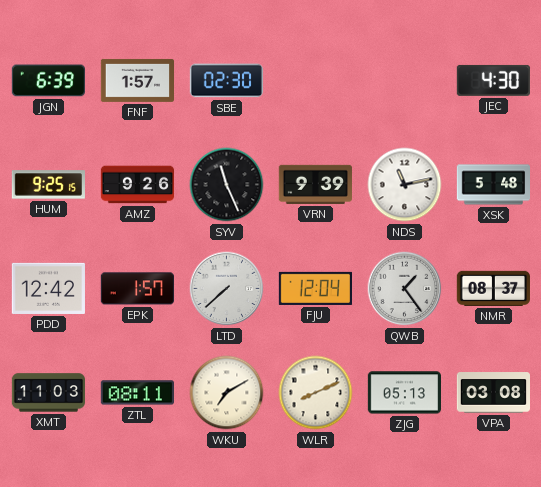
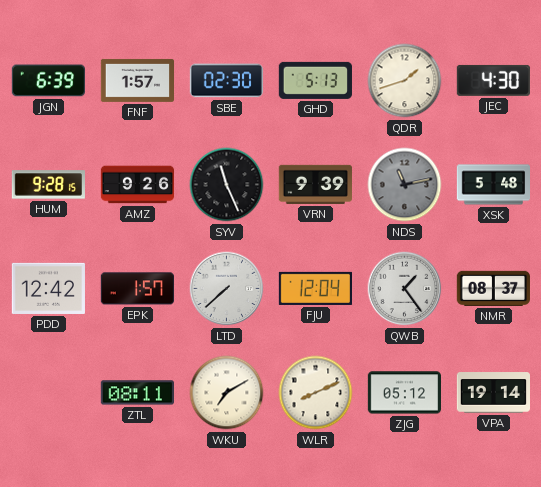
GHD: none -> 5:13 (315, 80)
QDR: none -> 1:42 (405, 81)
HUM: 9:25 -> 9:28 (48, 185)
NDS dial: white -> grey (405, 185)
XMT: 11:03 -> none (48, 393)
ZJG: 05:13 -> 05:12 (404, 393)
VPA: 03:08 -> 19:14 (493, 393)
